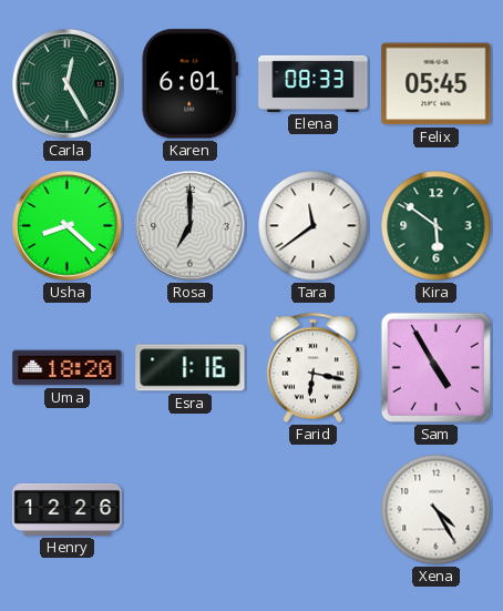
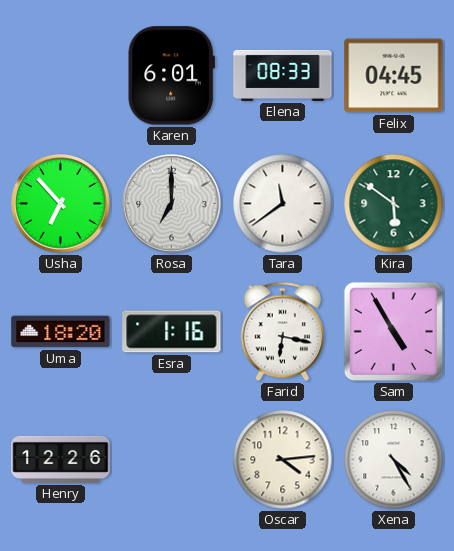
Carla: 12:25 -> none (68, 84)
Felix: 05:45 -> 04:45 (394, 76)
Usha: 8:22 -> 6:53 (61, 204)
Oscar: none -> 4:14 (283, 460)
